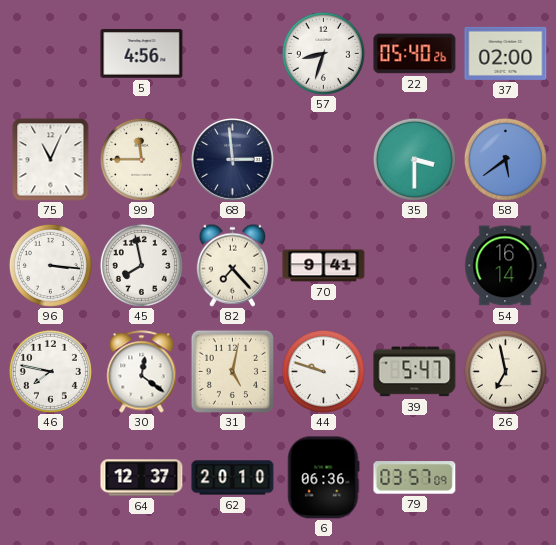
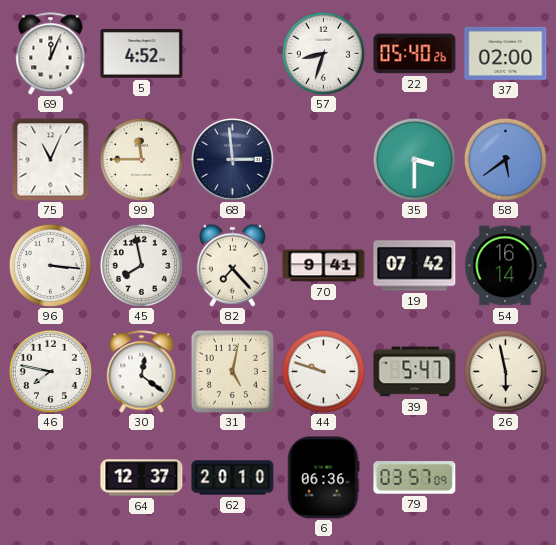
69: none -> 12:04 (51, 54)
5: 4:56 -> 4:52 (142, 54)
19: none -> 07:42 (415, 266)
26: 6:58 -> 5:58 (505, 371)
